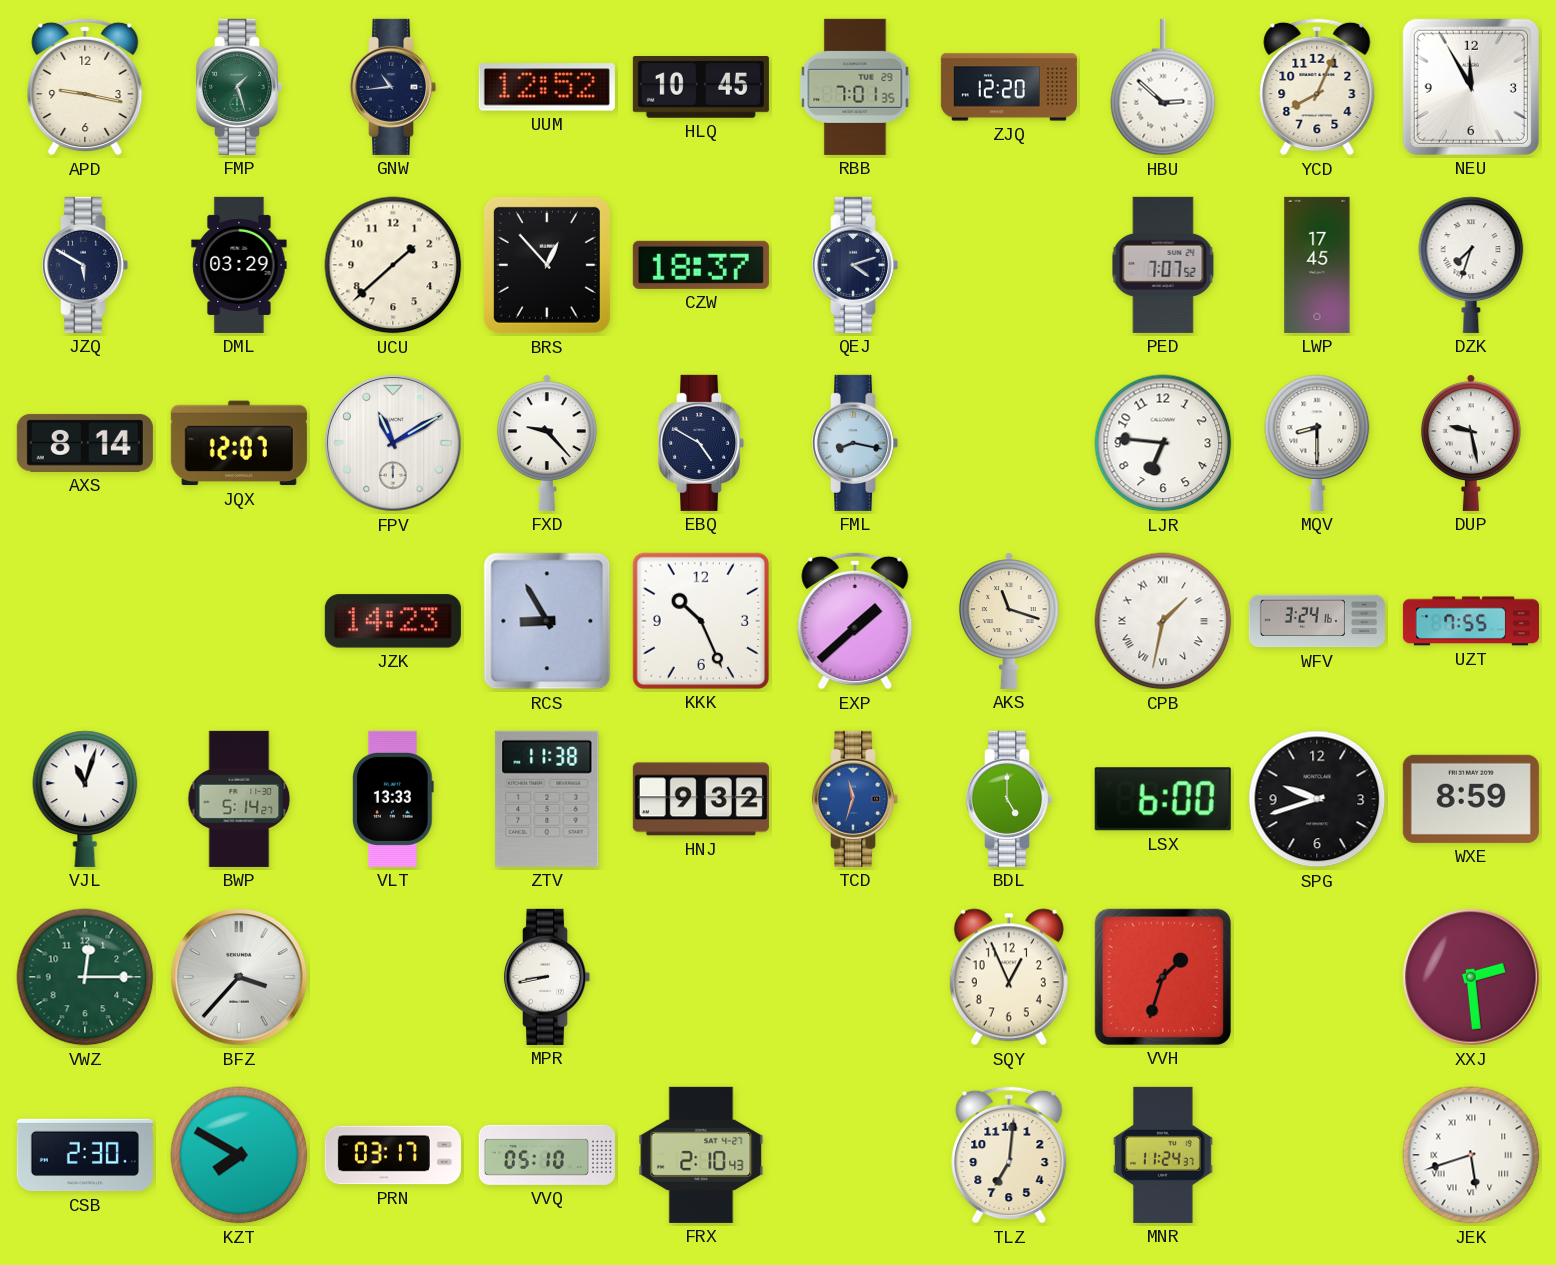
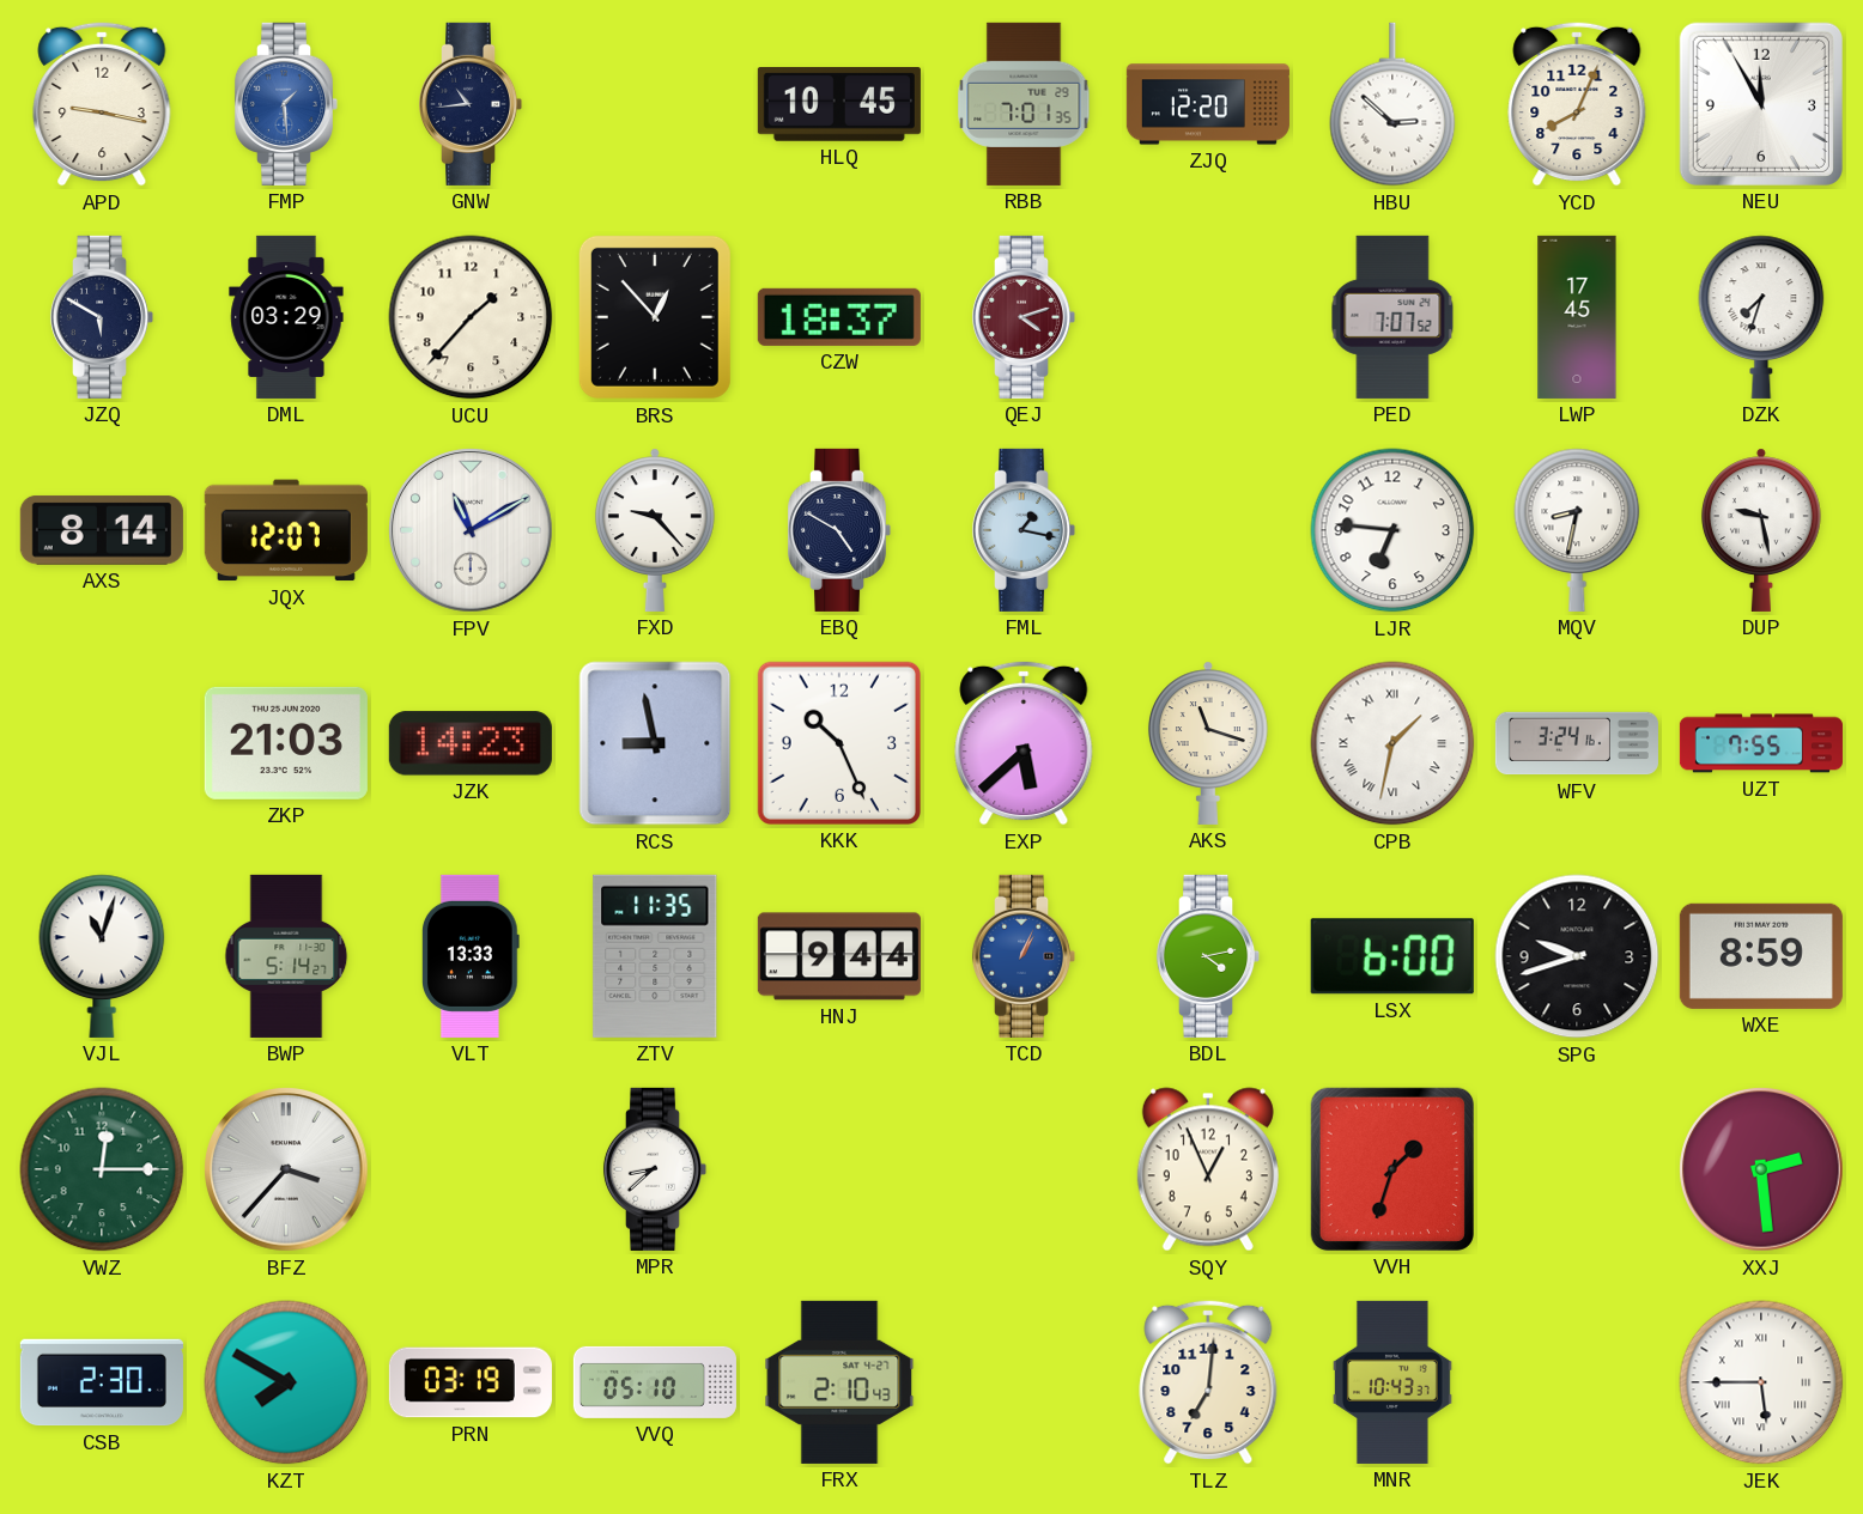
FMP: 1:27 -> 1:29 (286, 104)
FMP dial: green -> blue (286, 104)
UUM: 12:52 -> none (547, 87)
UCU: 1:38 -> 1:37 (471, 317)
QEJ dial: navy -> burgundy (1024, 317)
FML: 8:17 -> 1:17 (1024, 530)
MQV: 8:30 -> 8:32 (1577, 530)
ZKP: none -> 21:03 (286, 743)
RCS: 8:55 -> 8:58 (655, 743)
EXP: 1:38 -> 5:38 (1024, 743)
ZTV: 11:38 -> 11:35 (655, 956)
HNJ: 9:32 -> 9:44 (839, 956)
TCD: 11:33 -> 1:04 (1024, 956)
BDL: 5:00 -> 4:13 (1208, 956)
MPR: 8:43 -> 8:38 (655, 1169)
PRN: 03:17 -> 03:19 (471, 1382)
MNR: 11:24 -> 10:43 (1392, 1382)
JEK: 5:42 -> 5:45 (1761, 1382)
